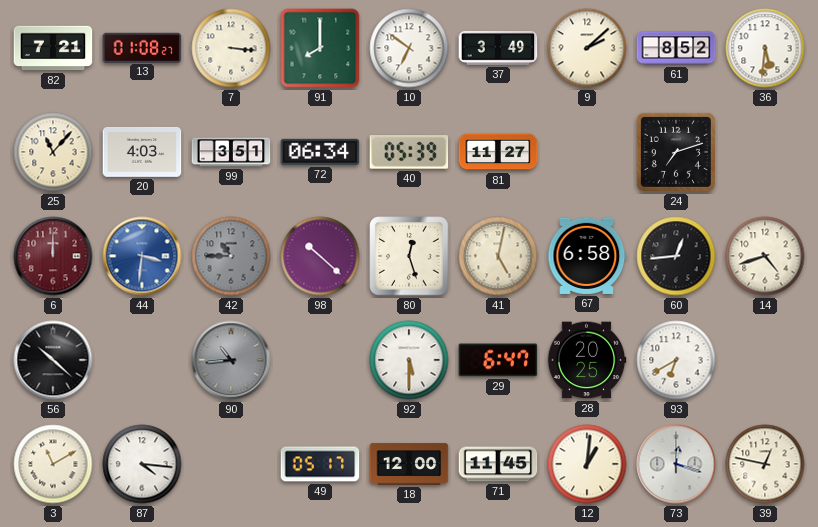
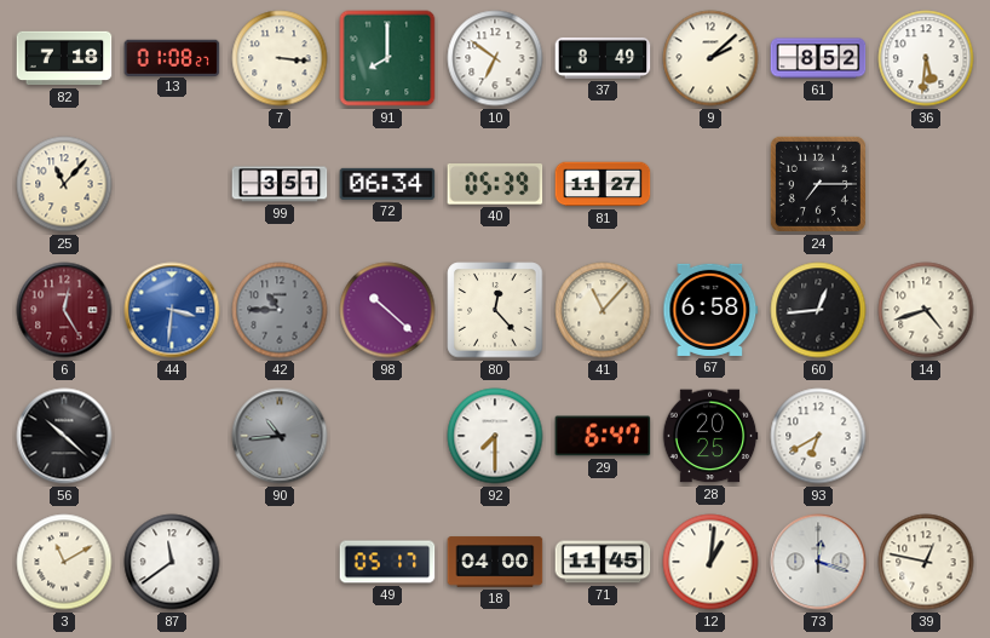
82: 7:21 -> 7:18 (64, 58)
37: 3:49 -> 8:49 (603, 58)
20: 4:03 -> none (142, 152)
24: 7:12 -> 7:15 (818, 184)
6: 12:00 -> 12:25 (64, 310)
80: 12:27 -> 12:23 (495, 310)
41: 5:02 -> 11:07 (603, 310)
92: 5:30 -> 7:30 (495, 436)
87: 4:16 -> 11:39 (172, 562)
18: 12:00 -> 04:00 (495, 562)
